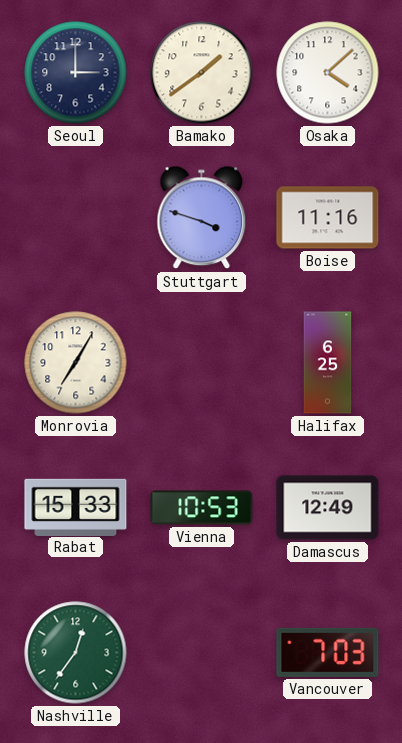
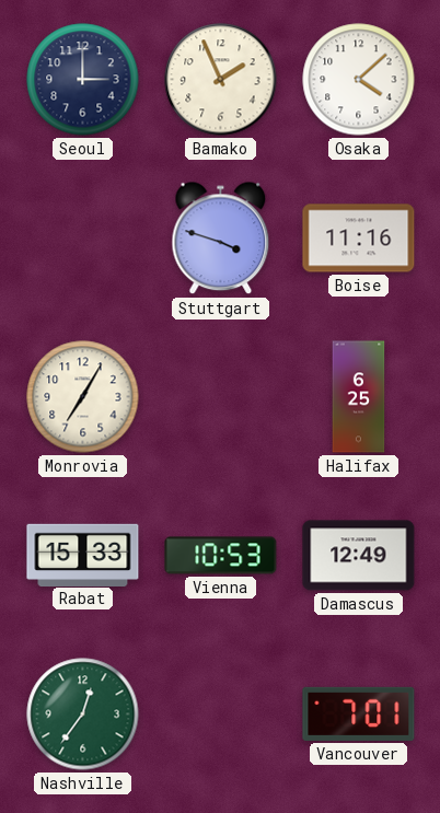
Bamako: 1:39 -> 1:56 (221, 80)
Vancouver: 7:03 -> 7:01 (359, 713)
